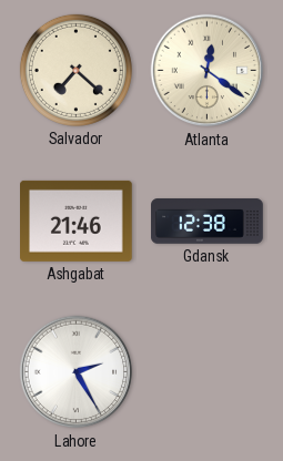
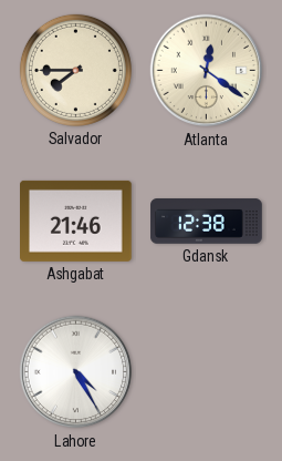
Salvador: 7:22 -> 7:45 (75, 70)
Lahore: 2:25 -> 4:25 (76, 372)
